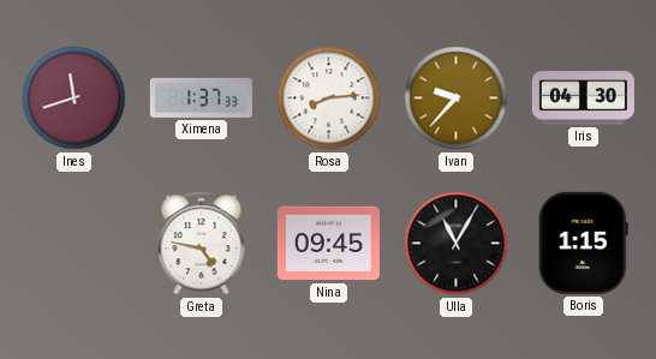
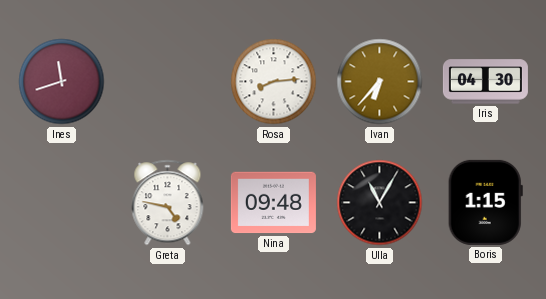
Ximena: 1:37 -> none (201, 97)
Ivan: 9:37 -> 6:37 (380, 82)
Nina: 09:45 -> 09:48 (273, 203)
